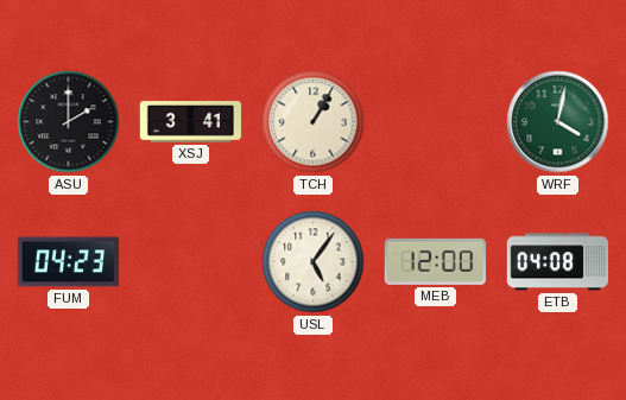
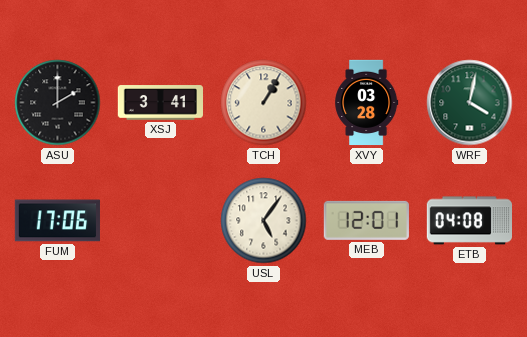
XVY: none -> 03:28 (367, 103)
FUM: 04:23 -> 17:06 (57, 221)
MEB: 12:00 -> 12:01 (366, 220)
